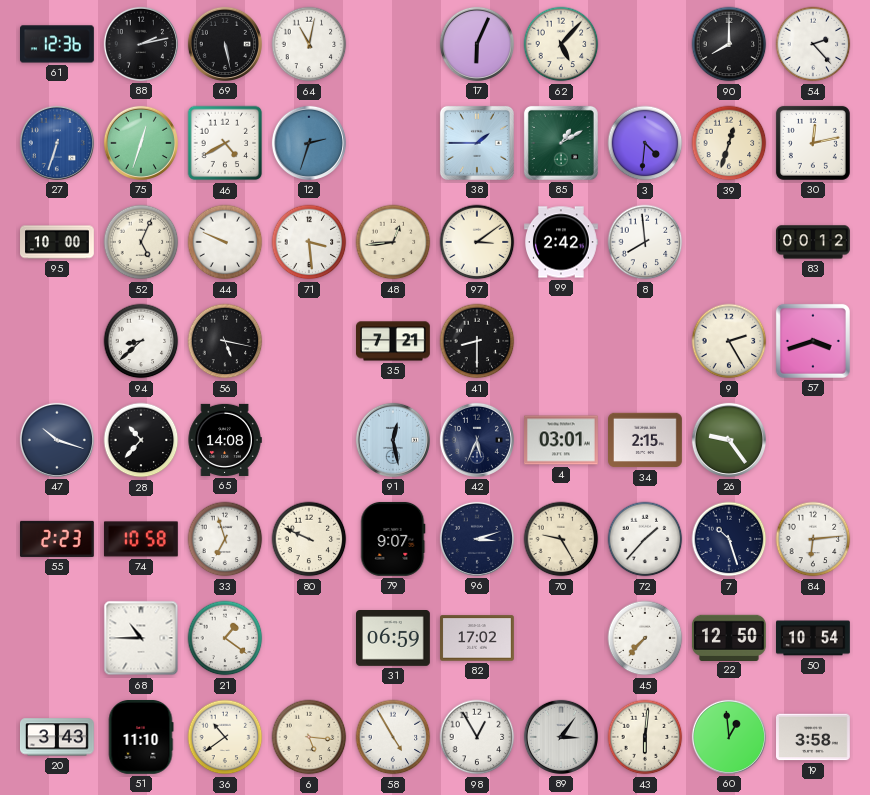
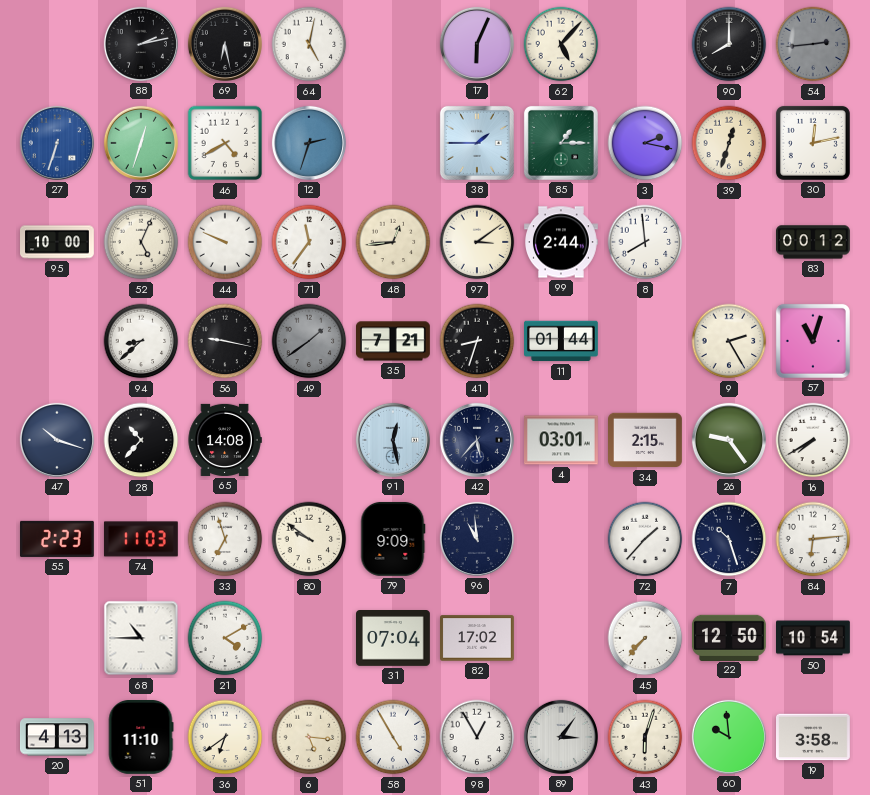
61: 12:36 -> none (58, 44)
69: 5:28 -> 6:28 (225, 44)
64: 11:02 -> 5:02 (309, 44)
54: 2:23 -> 2:44 (813, 44)
54 dial: white -> grey (813, 44)
85: 1:10 -> 1:15 (561, 143)
3: 4:31 -> 2:17 (645, 143)
71: 3:29 -> 11:36 (309, 242)
99: 2:42 -> 2:44 (562, 242)
56: 5:17 -> 9:17 (225, 341)
49: none -> 1:39 (309, 341)
41: 8:30 -> 8:33 (477, 341)
11: none -> 01:44 (562, 341)
57: 3:42 -> 11:03 (813, 341)
42: 5:34 -> 5:37 (477, 440)
16: none -> 7:40 (813, 440)
74: 10:58 -> 11:03 (141, 539)
80: 9:49 -> 9:51 (309, 539)
79: 9:07 -> 9:09 (393, 539)
96: 3:12 -> 10:59 (477, 539)
70: 9:25 -> none (561, 539)
21: 1:21 -> 4:10 (225, 638)
31: 06:59 -> 07:04 (394, 639)
20: 3:43 -> 4:13 (58, 737)
36: 10:39 -> 6:39 (225, 737)
43: 6:01 -> 6:03 (645, 737)
60: 12:59 -> 9:59 (729, 737)
